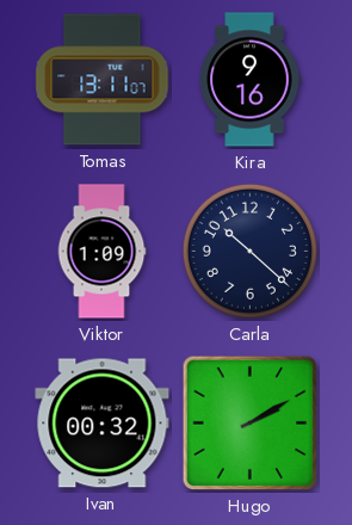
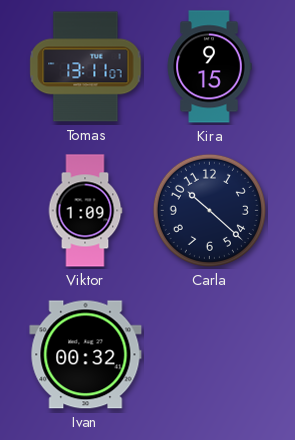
Kira: 9:16 -> 9:15 (209, 67)
Hugo: 2:10 -> none (251, 424)
